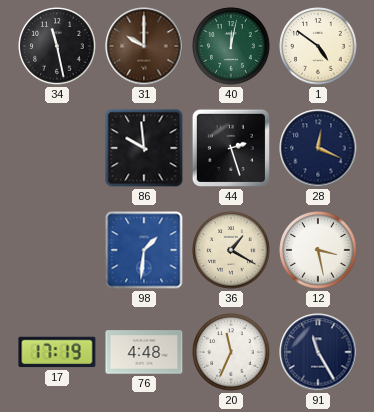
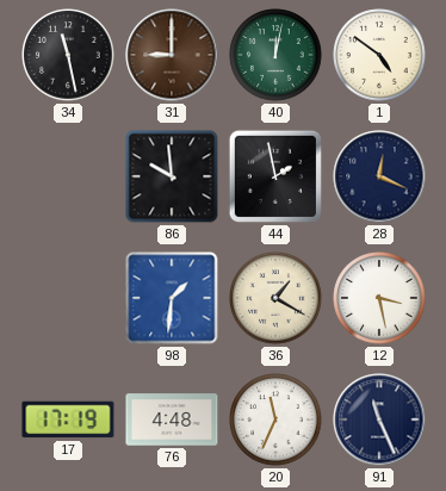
31: 10:00 -> 9:00 (172, 55)
44: 2:27 -> 1:58 (275, 176)
91: 11:25 -> 11:26 (379, 419)
